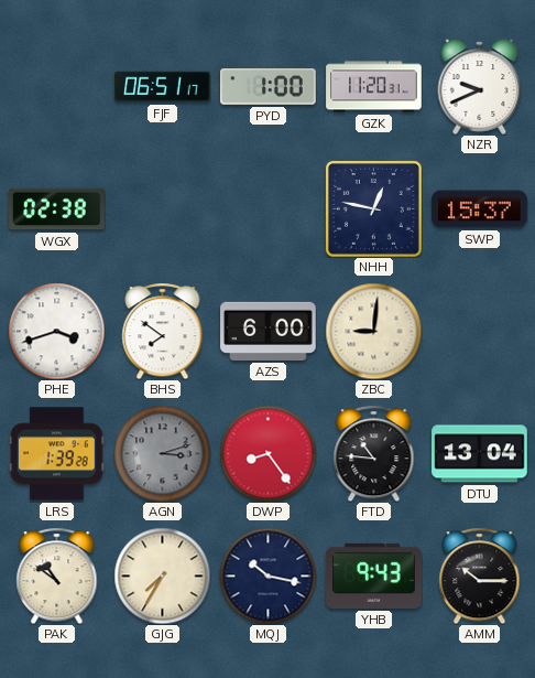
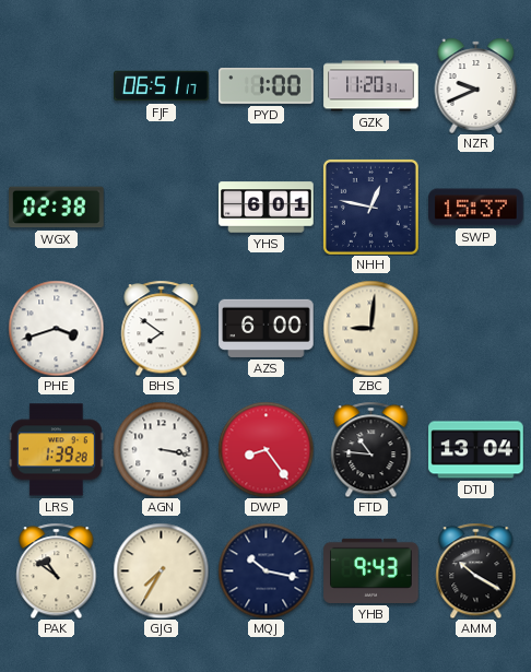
YHS: none -> 6:01 (267, 208)
AGN: 3:12 -> 3:17 (161, 449)
AGN dial: grey -> white (161, 449)
AMM: 10:15 -> 10:20 (476, 570)
